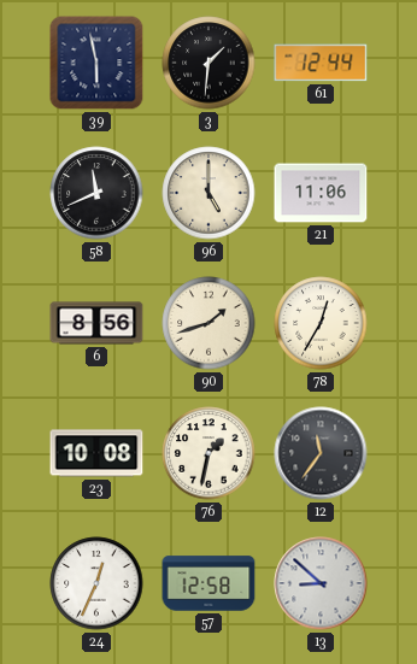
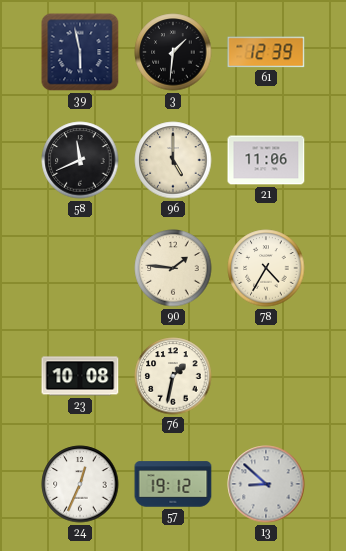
61: 12:44 -> 12:39 (266, 52)
6: 8:56 -> none (96, 323)
90: 1:42 -> 1:46 (173, 268)
78: 12:35 -> 4:35 (266, 268)
12: 11:36 -> none (321, 453)
57: 12:58 -> 19:12 (173, 484)
